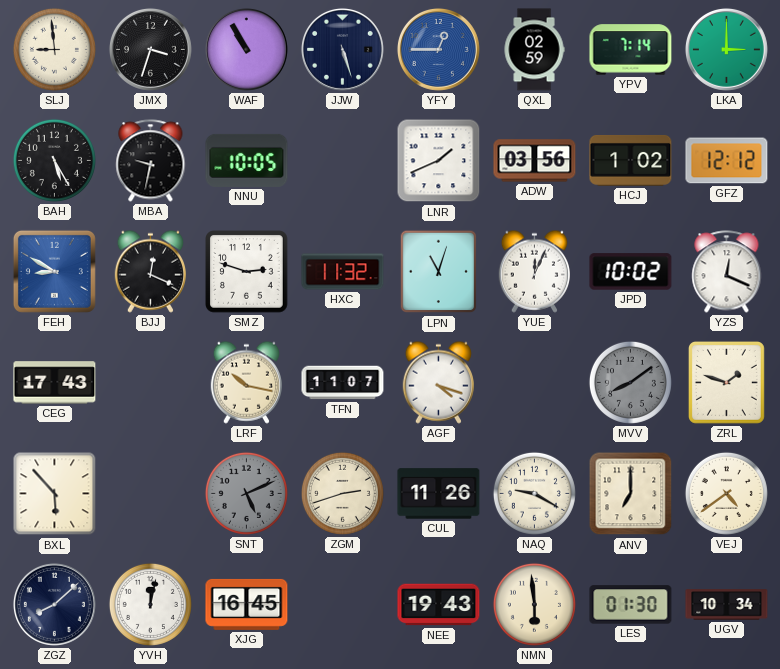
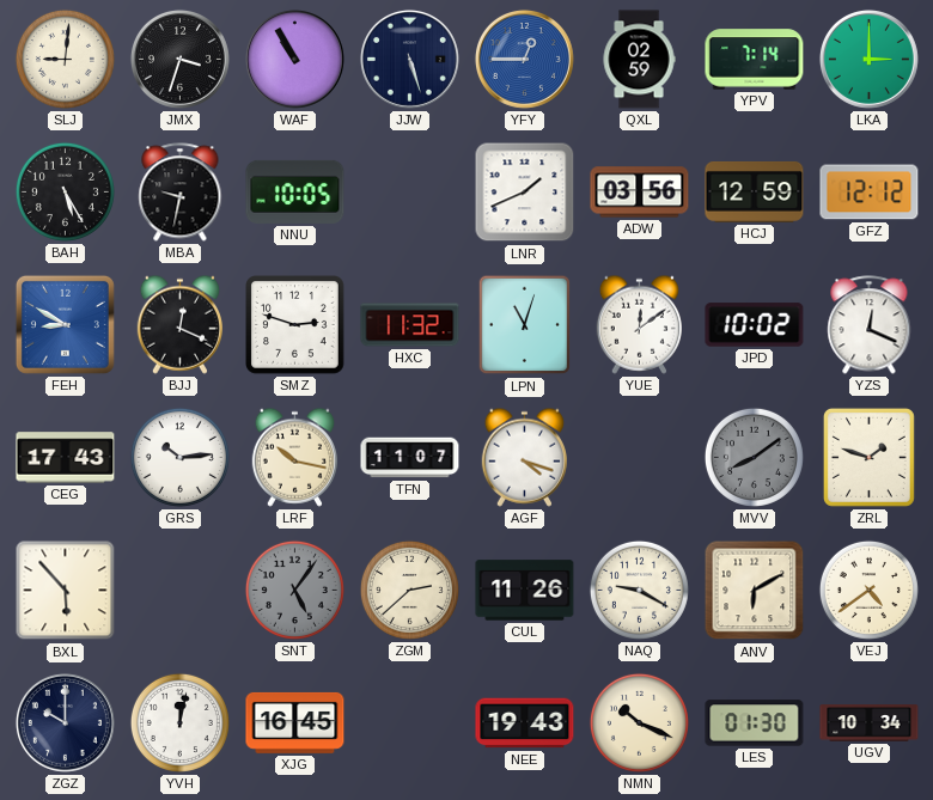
SLJ: 8:59 -> 9:01 (65, 59)
HCJ: 1:02 -> 12:59 (755, 191)
YUE: 12:04 -> 12:09 (639, 324)
GRS: none -> 10:14 (179, 457)
SNT: 5:11 -> 5:06 (294, 590)
ZGM: 2:42 -> 2:38 (409, 590)
ANV: 7:00 -> 6:10 (755, 591)
ZGZ: 8:08 -> 10:00 (65, 722)
NMN: 5:59 -> 10:19 (639, 722)
